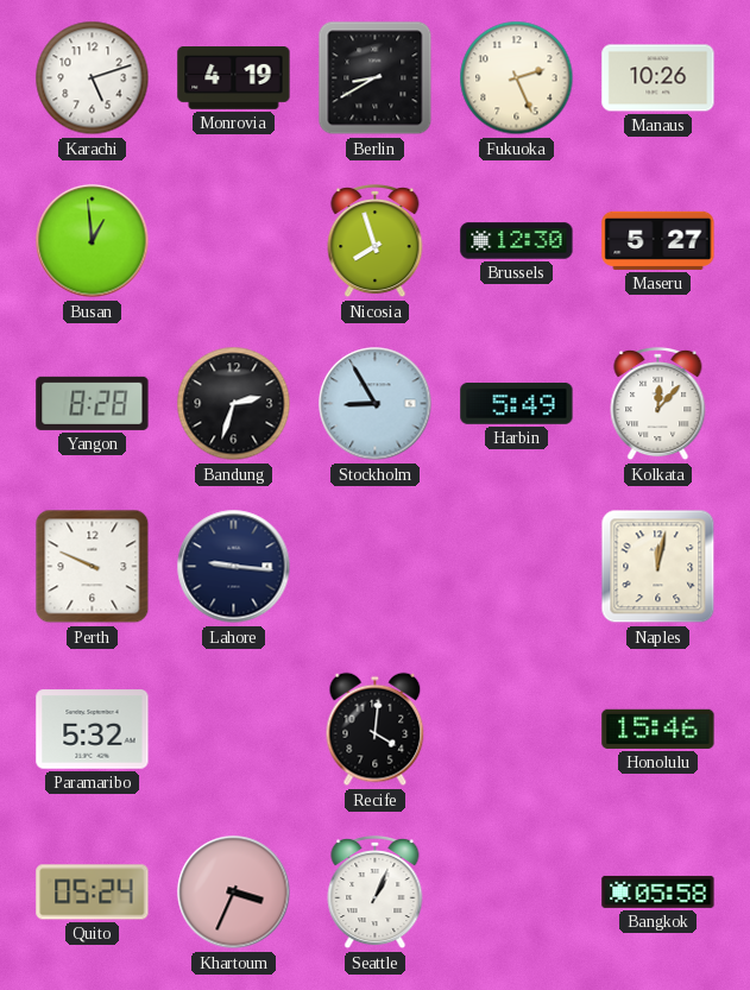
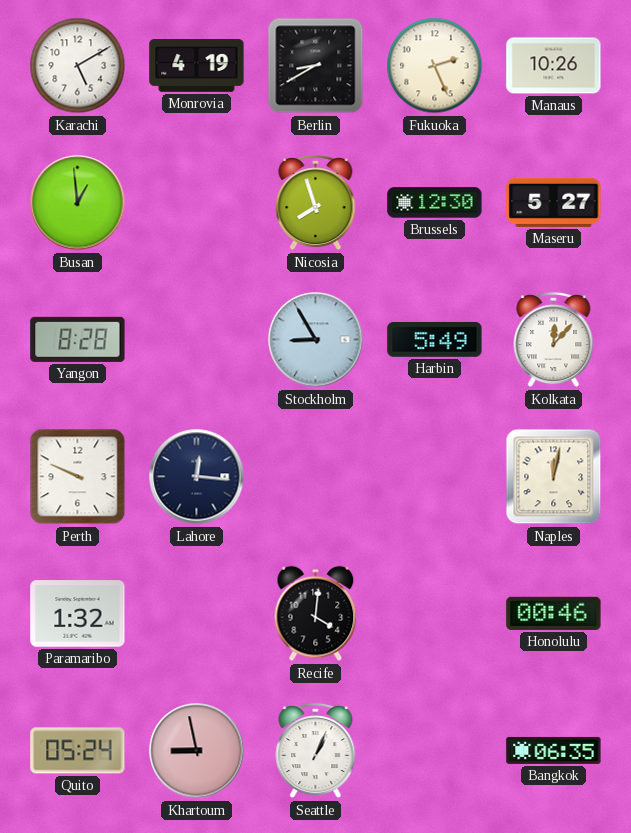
Karachi: 5:12 -> 5:10 (78, 66)
Bandung: 2:33 -> none (234, 404)
Lahore: 9:16 -> 12:16 (197, 477)
Paramaribo: 5:32 -> 1:32 (78, 614)
Honolulu: 15:46 -> 00:46 (554, 613)
Khartoum: 3:34 -> 8:58 (197, 751)
Bangkok: 05:58 -> 06:35 (554, 750)
